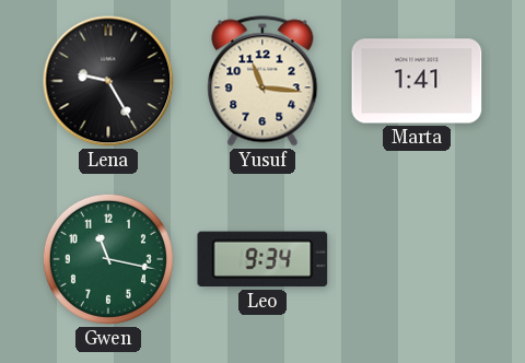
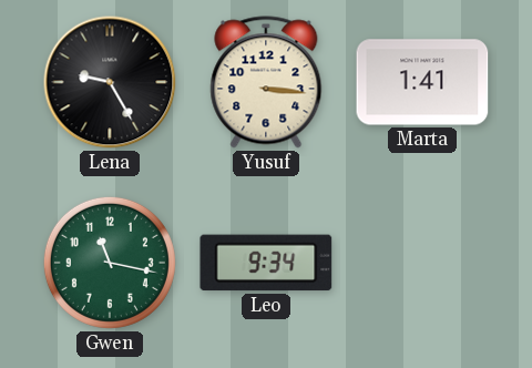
Yusuf: 11:16 -> 3:16 (266, 82)
